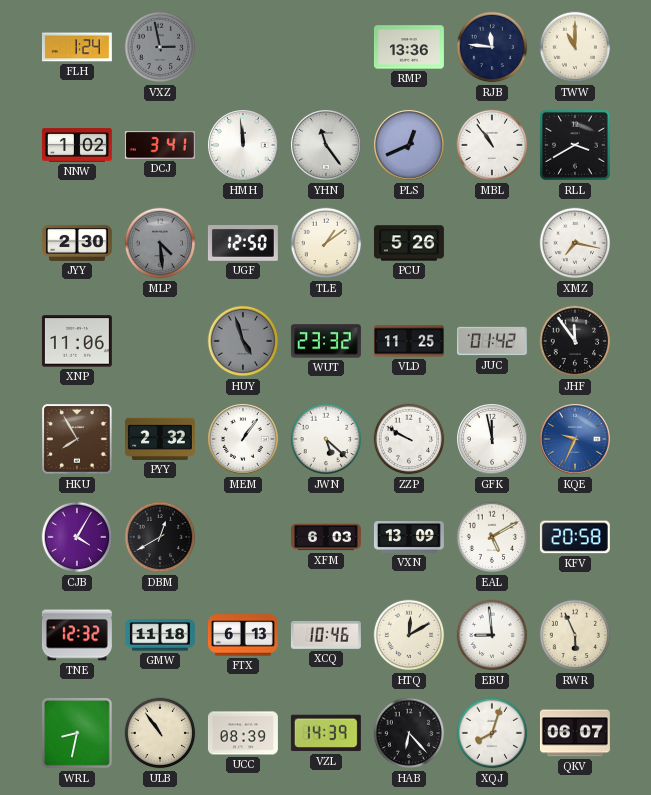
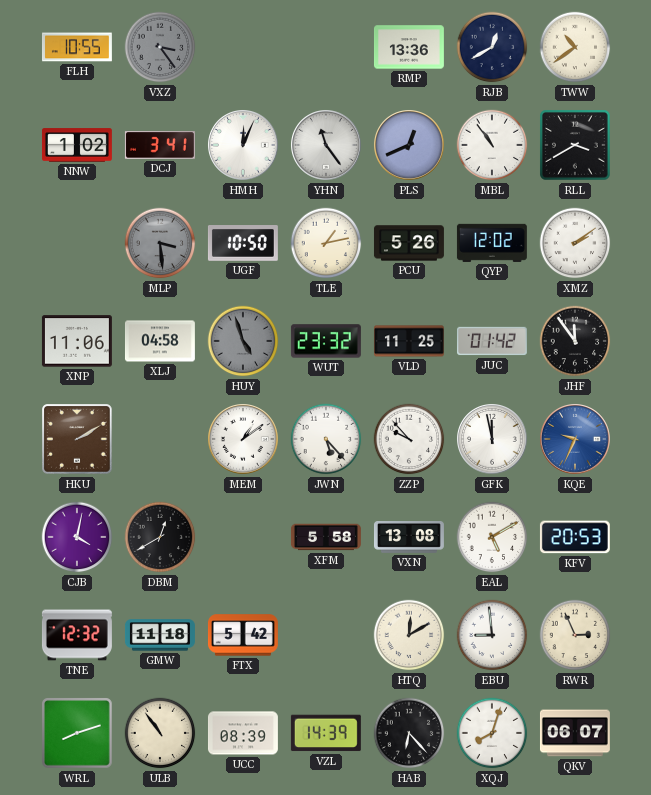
FLH: 1:24 -> 10:55 (77, 47)
VXZ: 2:58 -> 3:24 (160, 47)
RJB: 11:46 -> 12:40 (492, 47)
TWW: 11:00 -> 10:39 (575, 47)
HMH: 11:59 -> 12:04 (244, 146)
JYY: 2:30 -> none (77, 243)
MLP: 4:29 -> 3:29 (160, 243)
UGF: 12:50 -> 10:50 (243, 244)
TLE: 1:09 -> 1:13 (326, 243)
QYP: none -> 12:02 (492, 243)
XMZ: 7:17 -> 2:09 (575, 243)
XLJ: none -> 04:58 (160, 341)
HKU: 7:55 -> 2:10 (78, 440)
PYY: 2:32 -> none (160, 439)
MEM: 1:06 -> 1:09 (244, 440)
JWN: 5:22 -> 5:23 (326, 439)
ZZP: 9:50 -> 9:53 (409, 439)
CJB: 4:05 -> 4:02 (77, 537)
XFM: 6:03 -> 5:58 (326, 537)
VXN: 13:09 -> 13:08 (409, 538)
KFV: 20:58 -> 20:53 (575, 537)
FTX: 6:13 -> 5:42 (243, 635)
XCQ: 10:46 -> none (326, 635)
RWR: 5:56 -> 2:56 (575, 635)
WRL: 8:32 -> 8:12 (77, 733)
